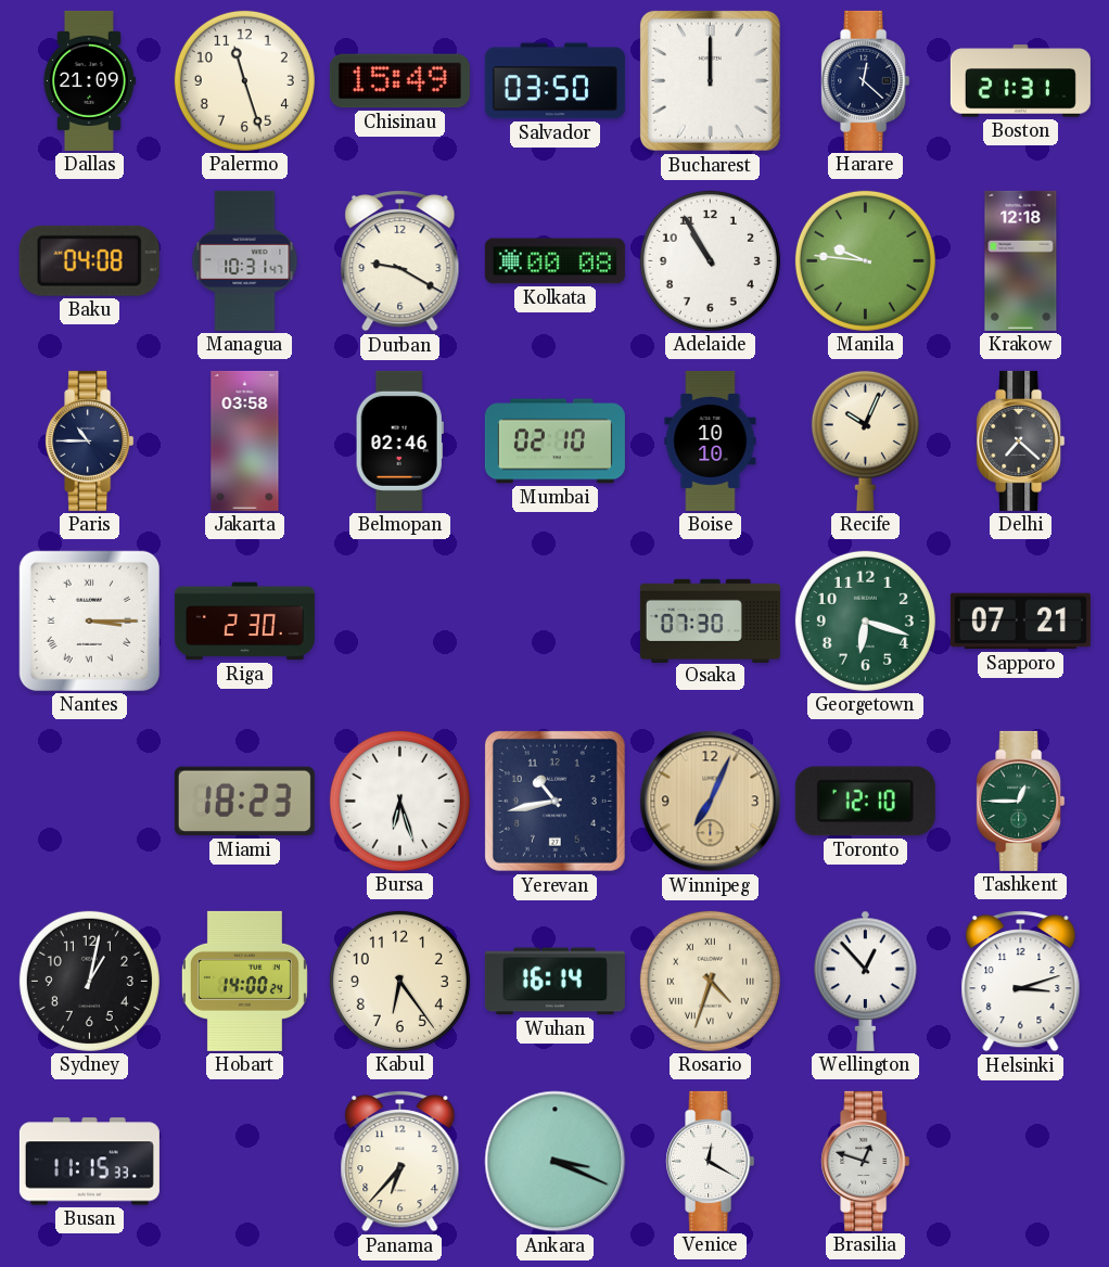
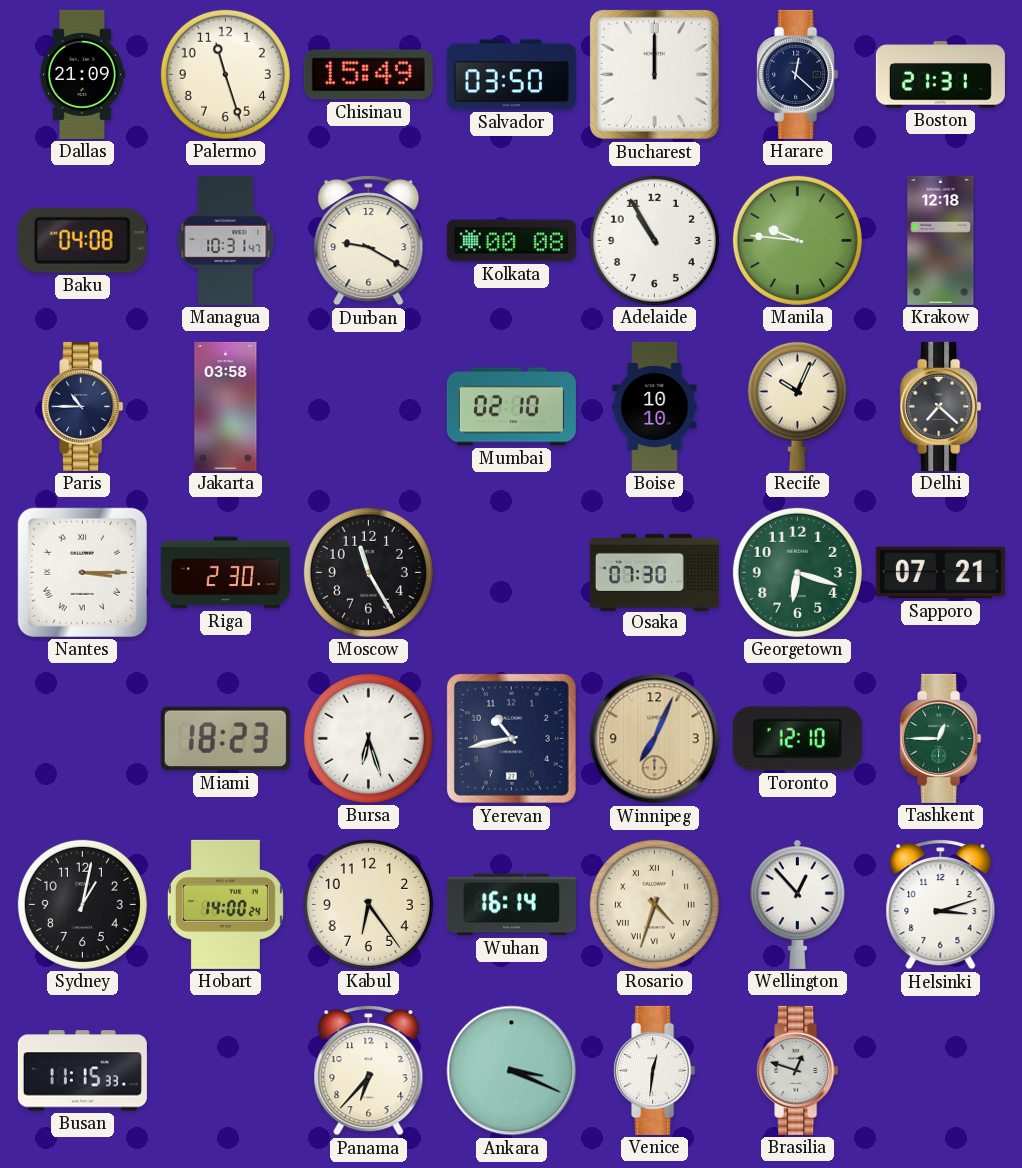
Belmopan: 02:46 -> none (399, 440)
Moscow: none -> 11:25 (368, 572)
Venice: 12:20 -> 12:31 (655, 1070)
